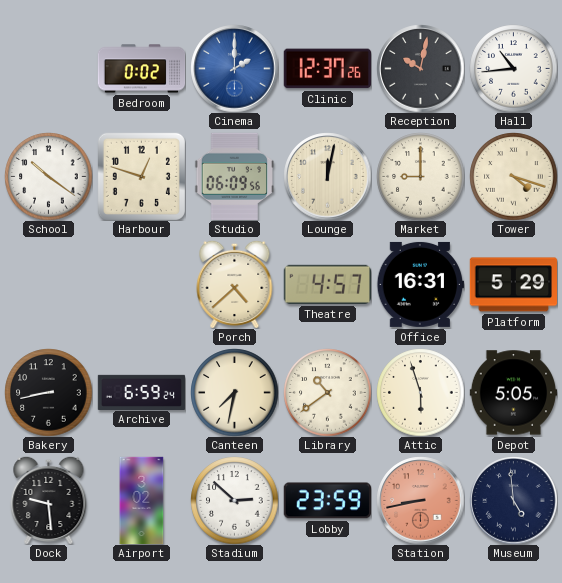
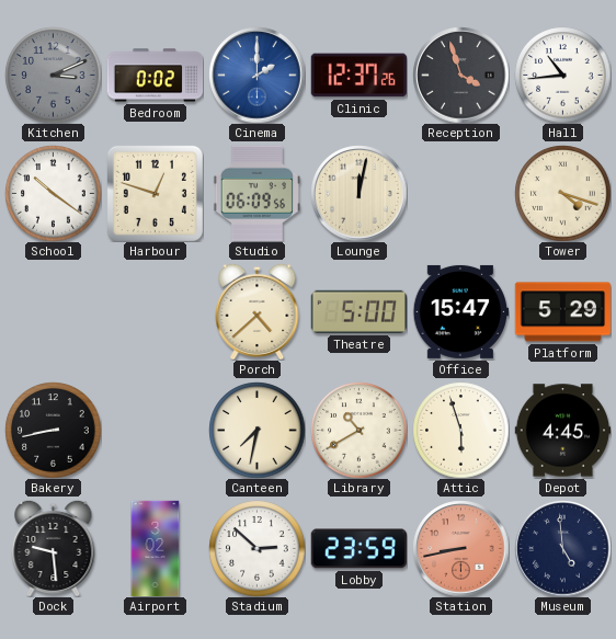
Kitchen: none -> 3:11 (53, 75)
Reception: 10:02 -> 3:57 (460, 75)
Market: 9:00 -> none (420, 176)
Theatre: 4:57 -> 5:00 (358, 311)
Office: 16:31 -> 15:47 (460, 311)
Archive: 6:59 -> none (141, 392)
Library: 10:39 -> 10:40 (358, 430)
Depot: 5:05 -> 4:45 (562, 431)
